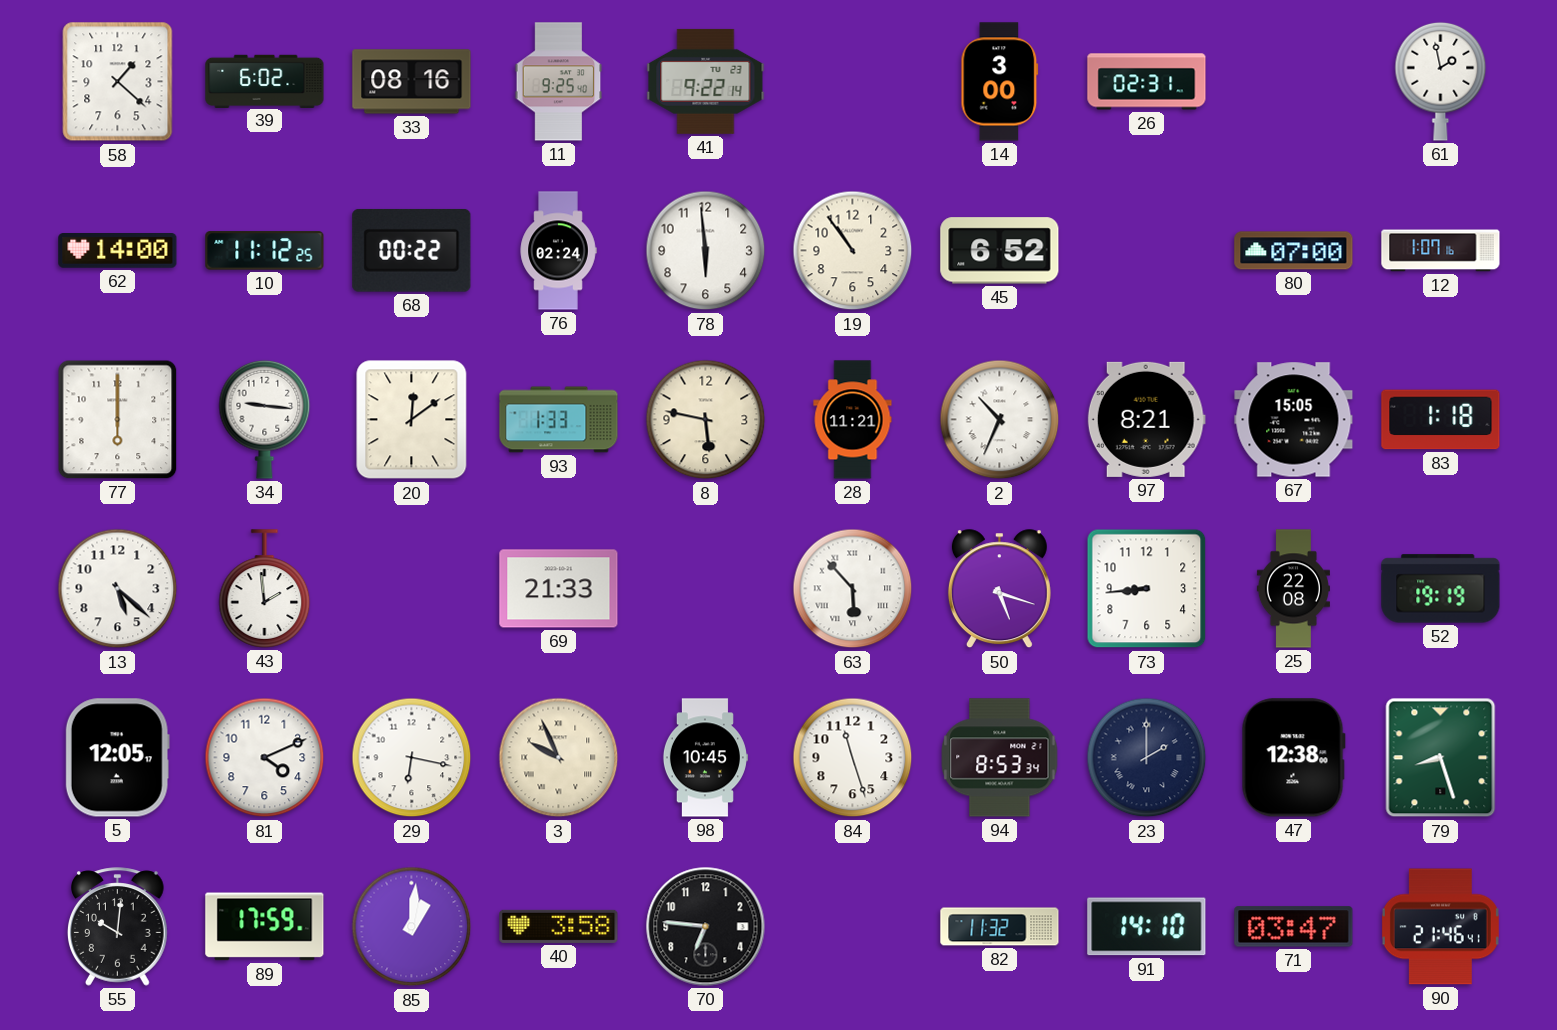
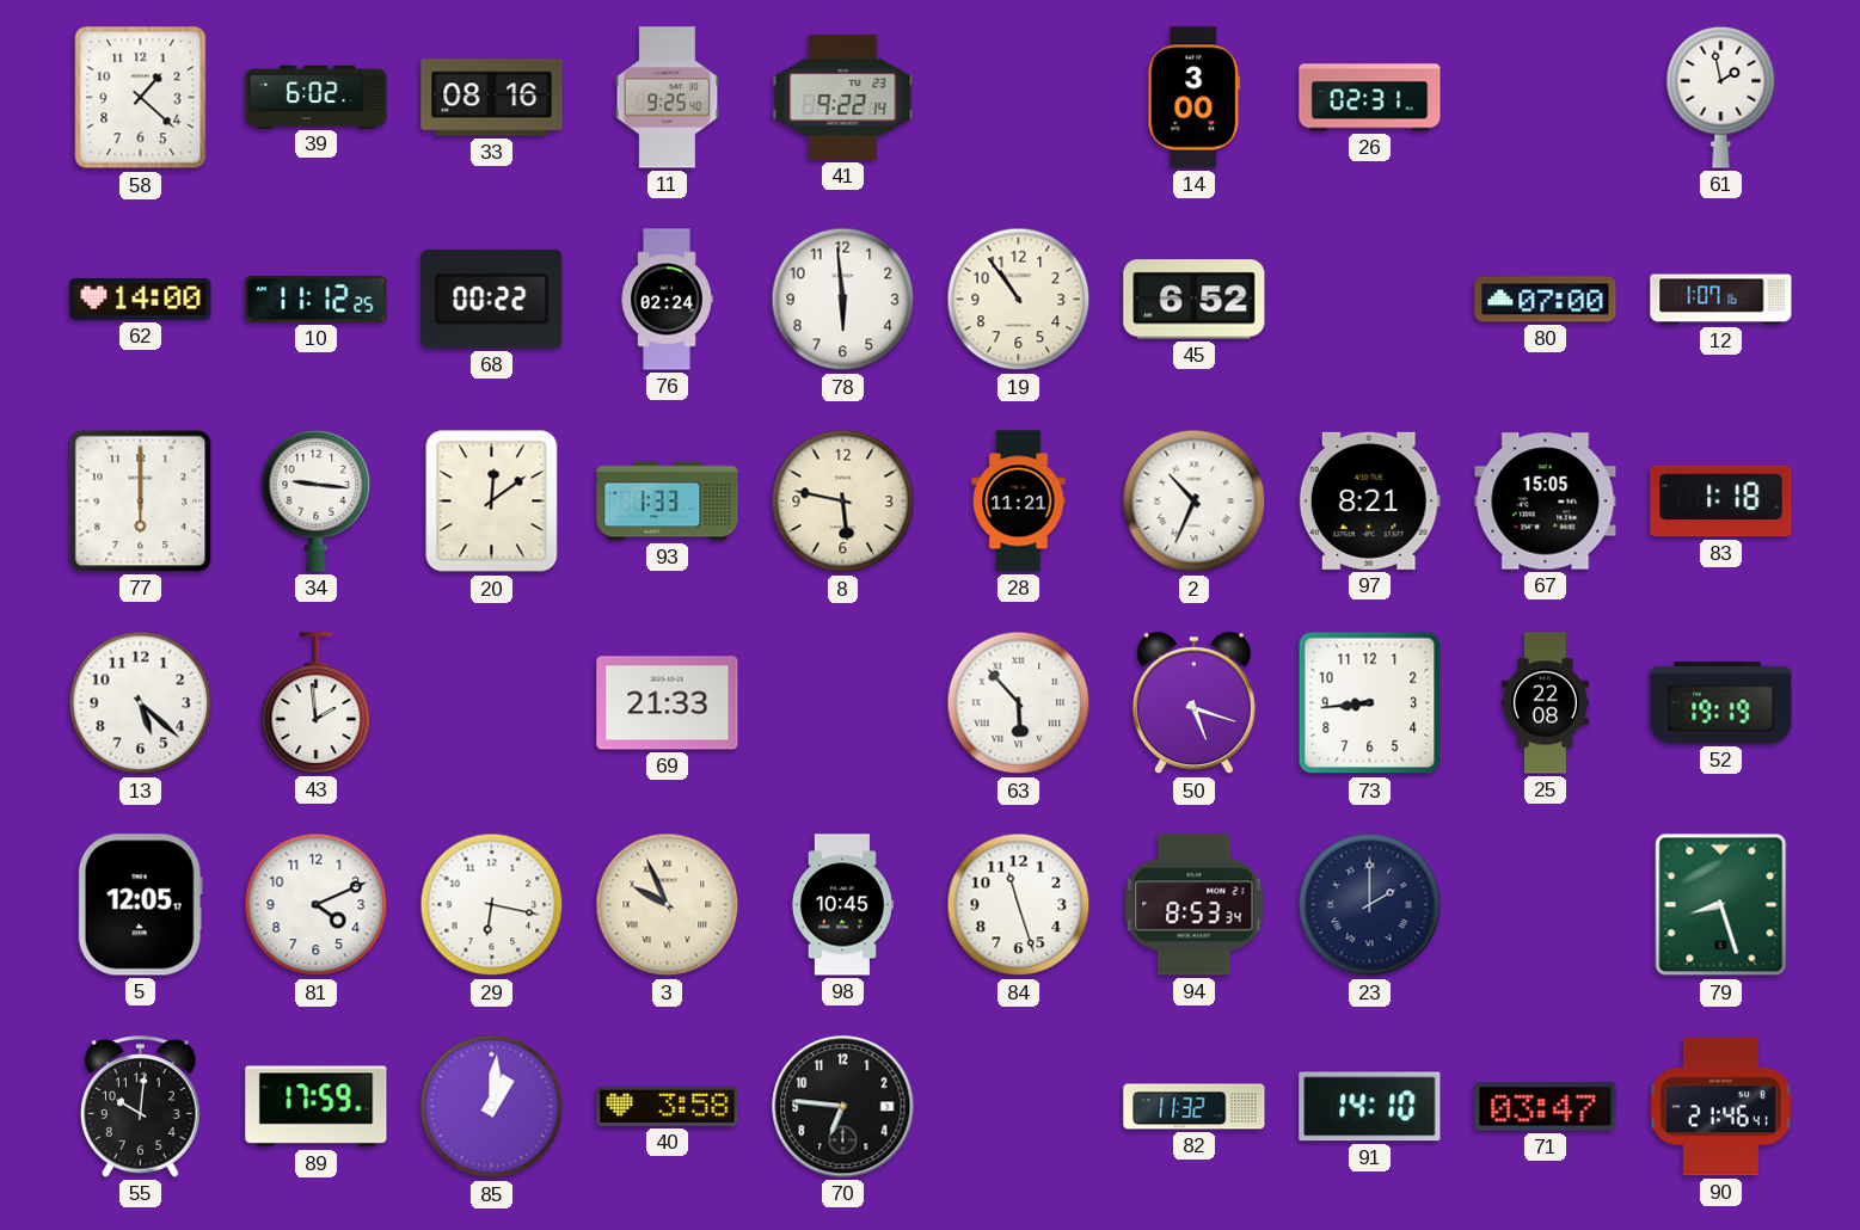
47: 12:38 -> none (1293, 758)
